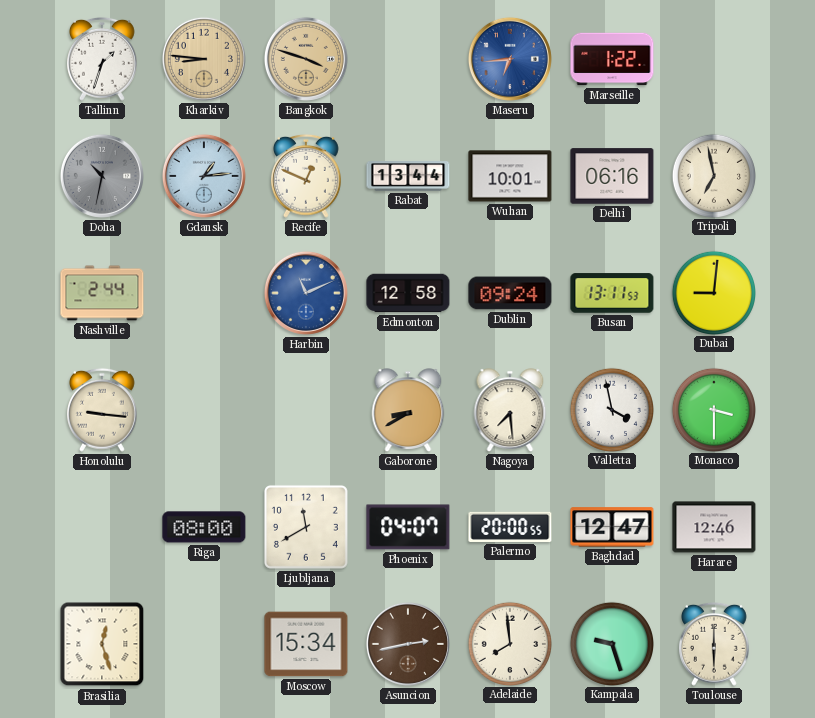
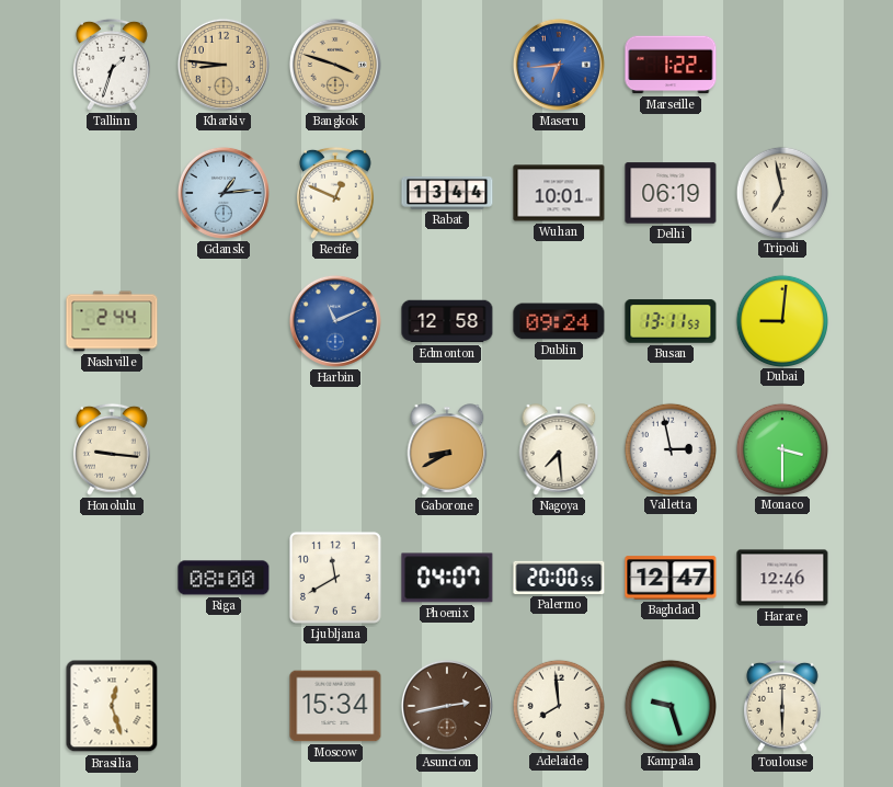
Doha: 10:32 -> none (102, 176)
Delhi: 06:16 -> 06:19 (671, 193)
Valletta: 3:58 -> 2:58 (669, 448)
